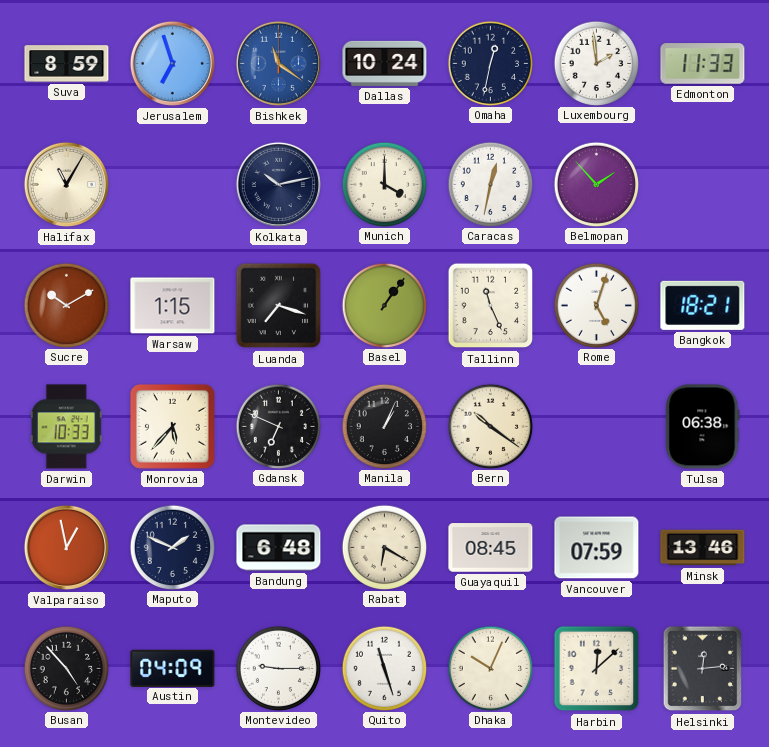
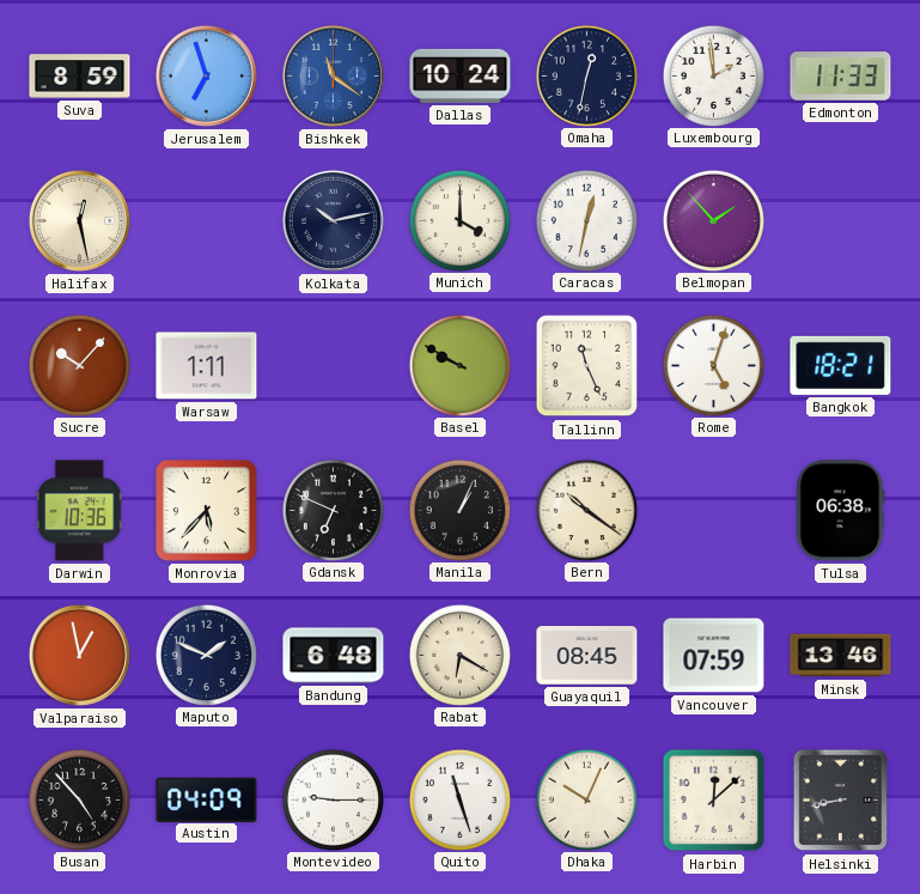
Halifax: 11:05 -> 12:28 (79, 220)
Sucre: 10:10 -> 10:07 (79, 365)
Warsaw: 1:15 -> 1:11 (207, 366)
Luanda: 7:18 -> none (279, 306)
Basel: 1:06 -> 9:50 (459, 365)
Darwin: 10:33 -> 10:36 (79, 511)
Helsinki: 12:14 -> 8:43 (841, 801)
